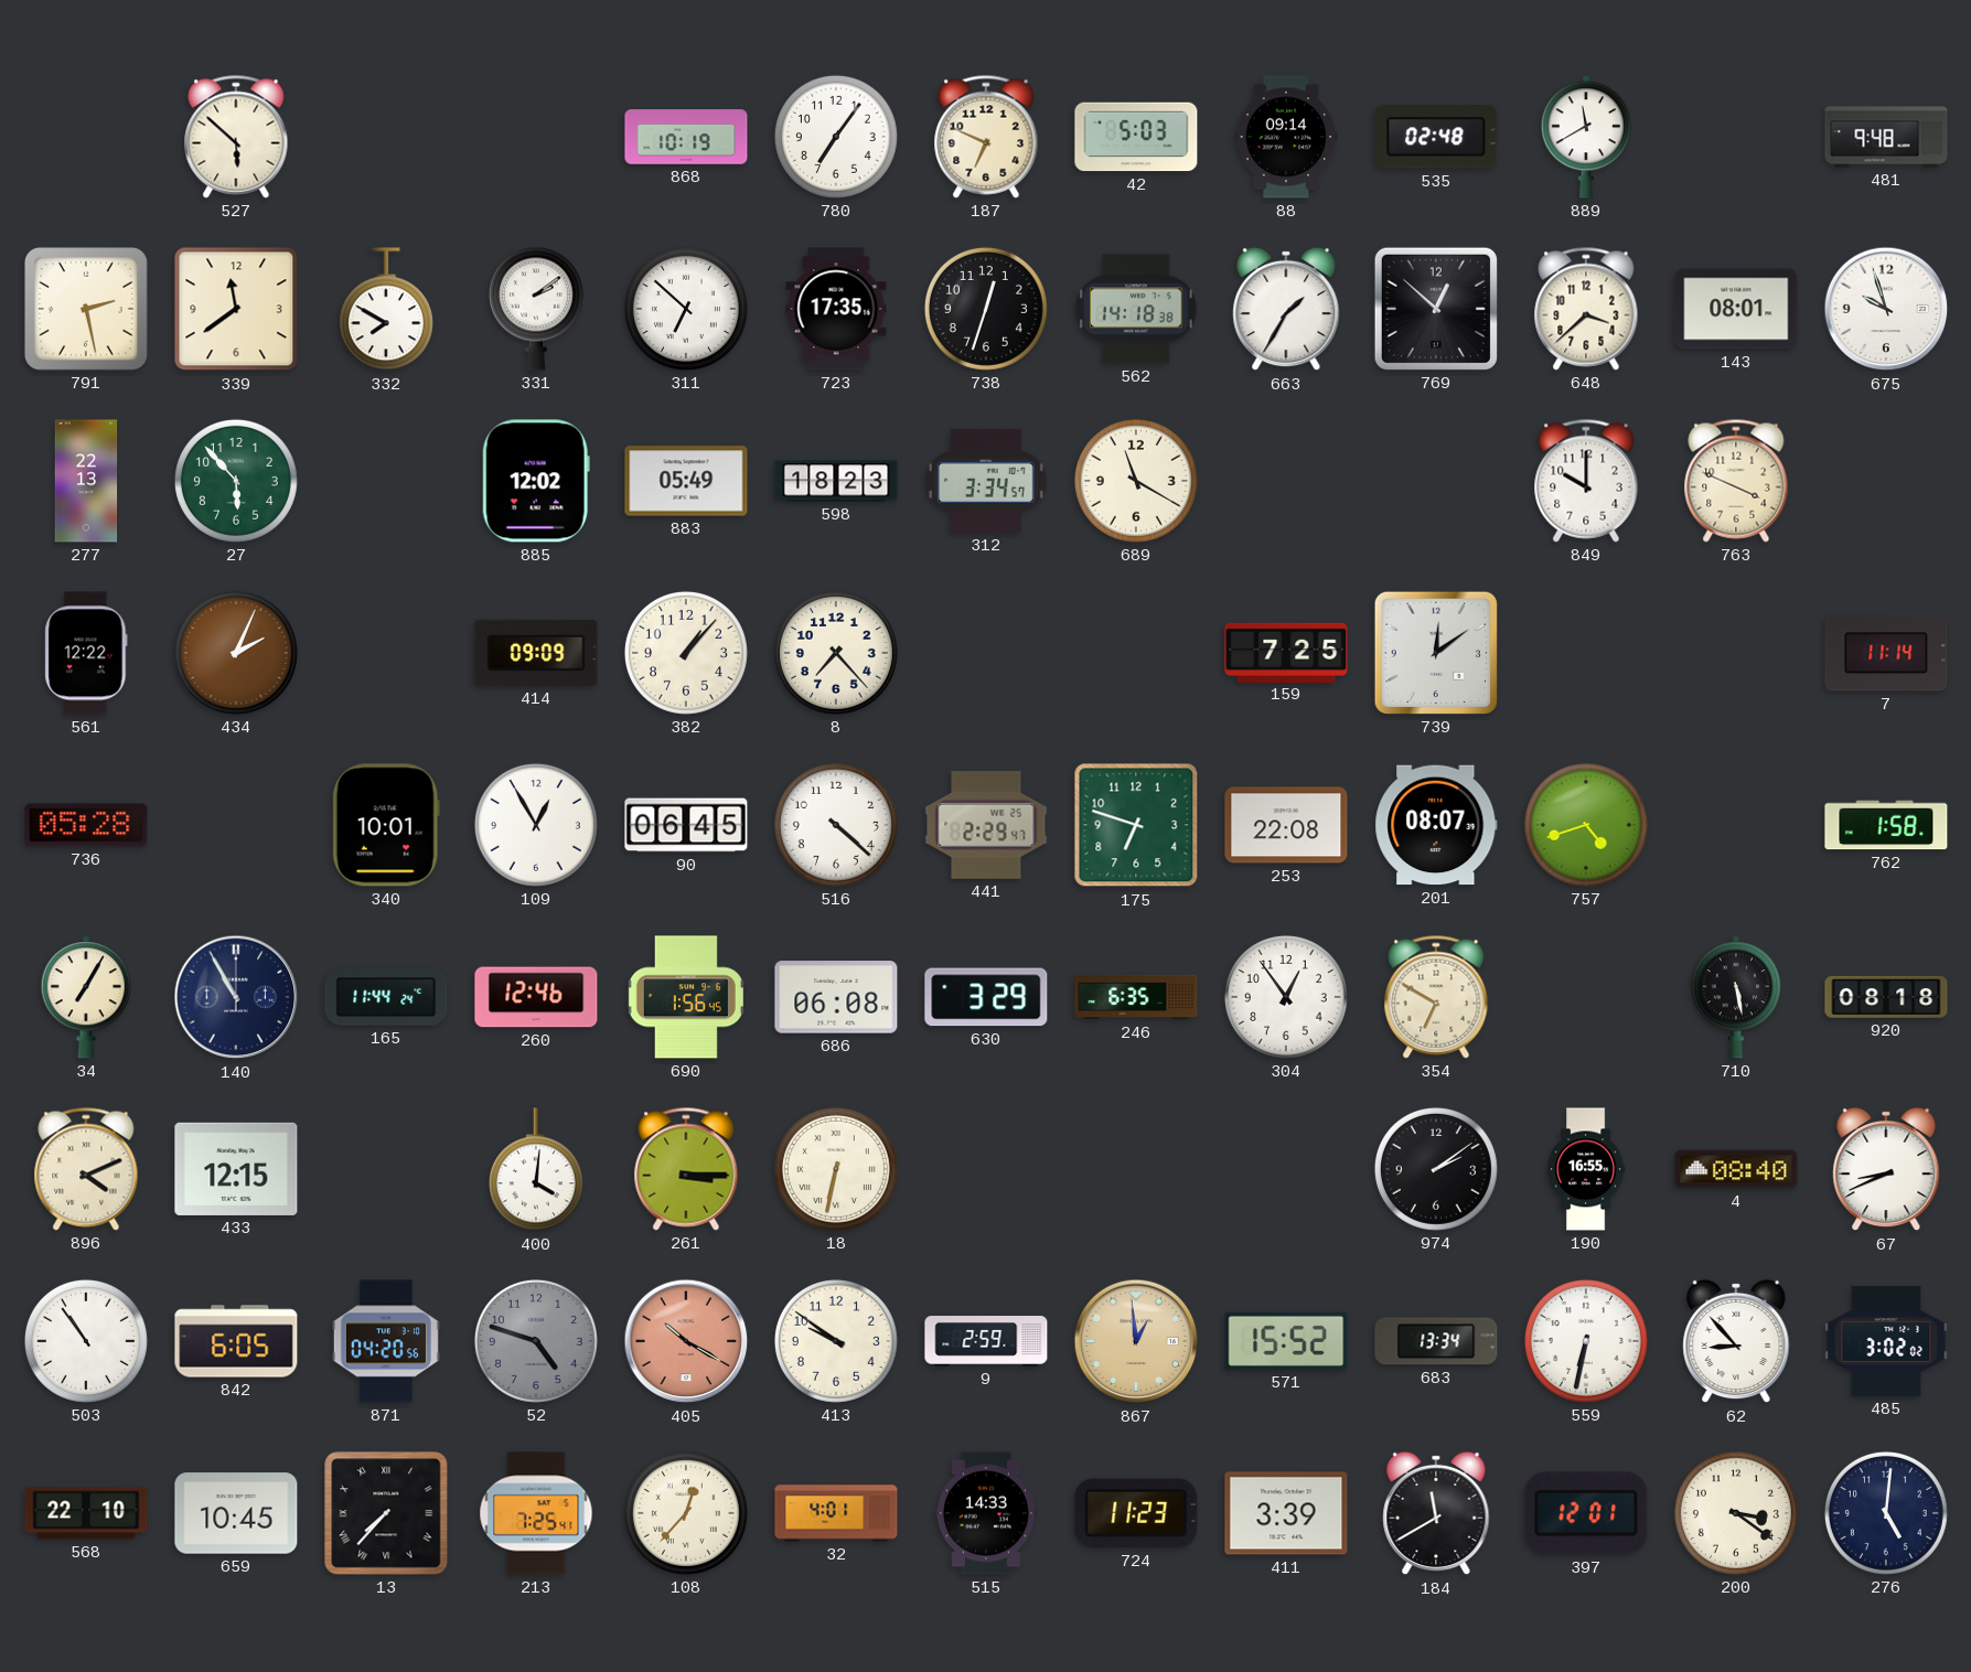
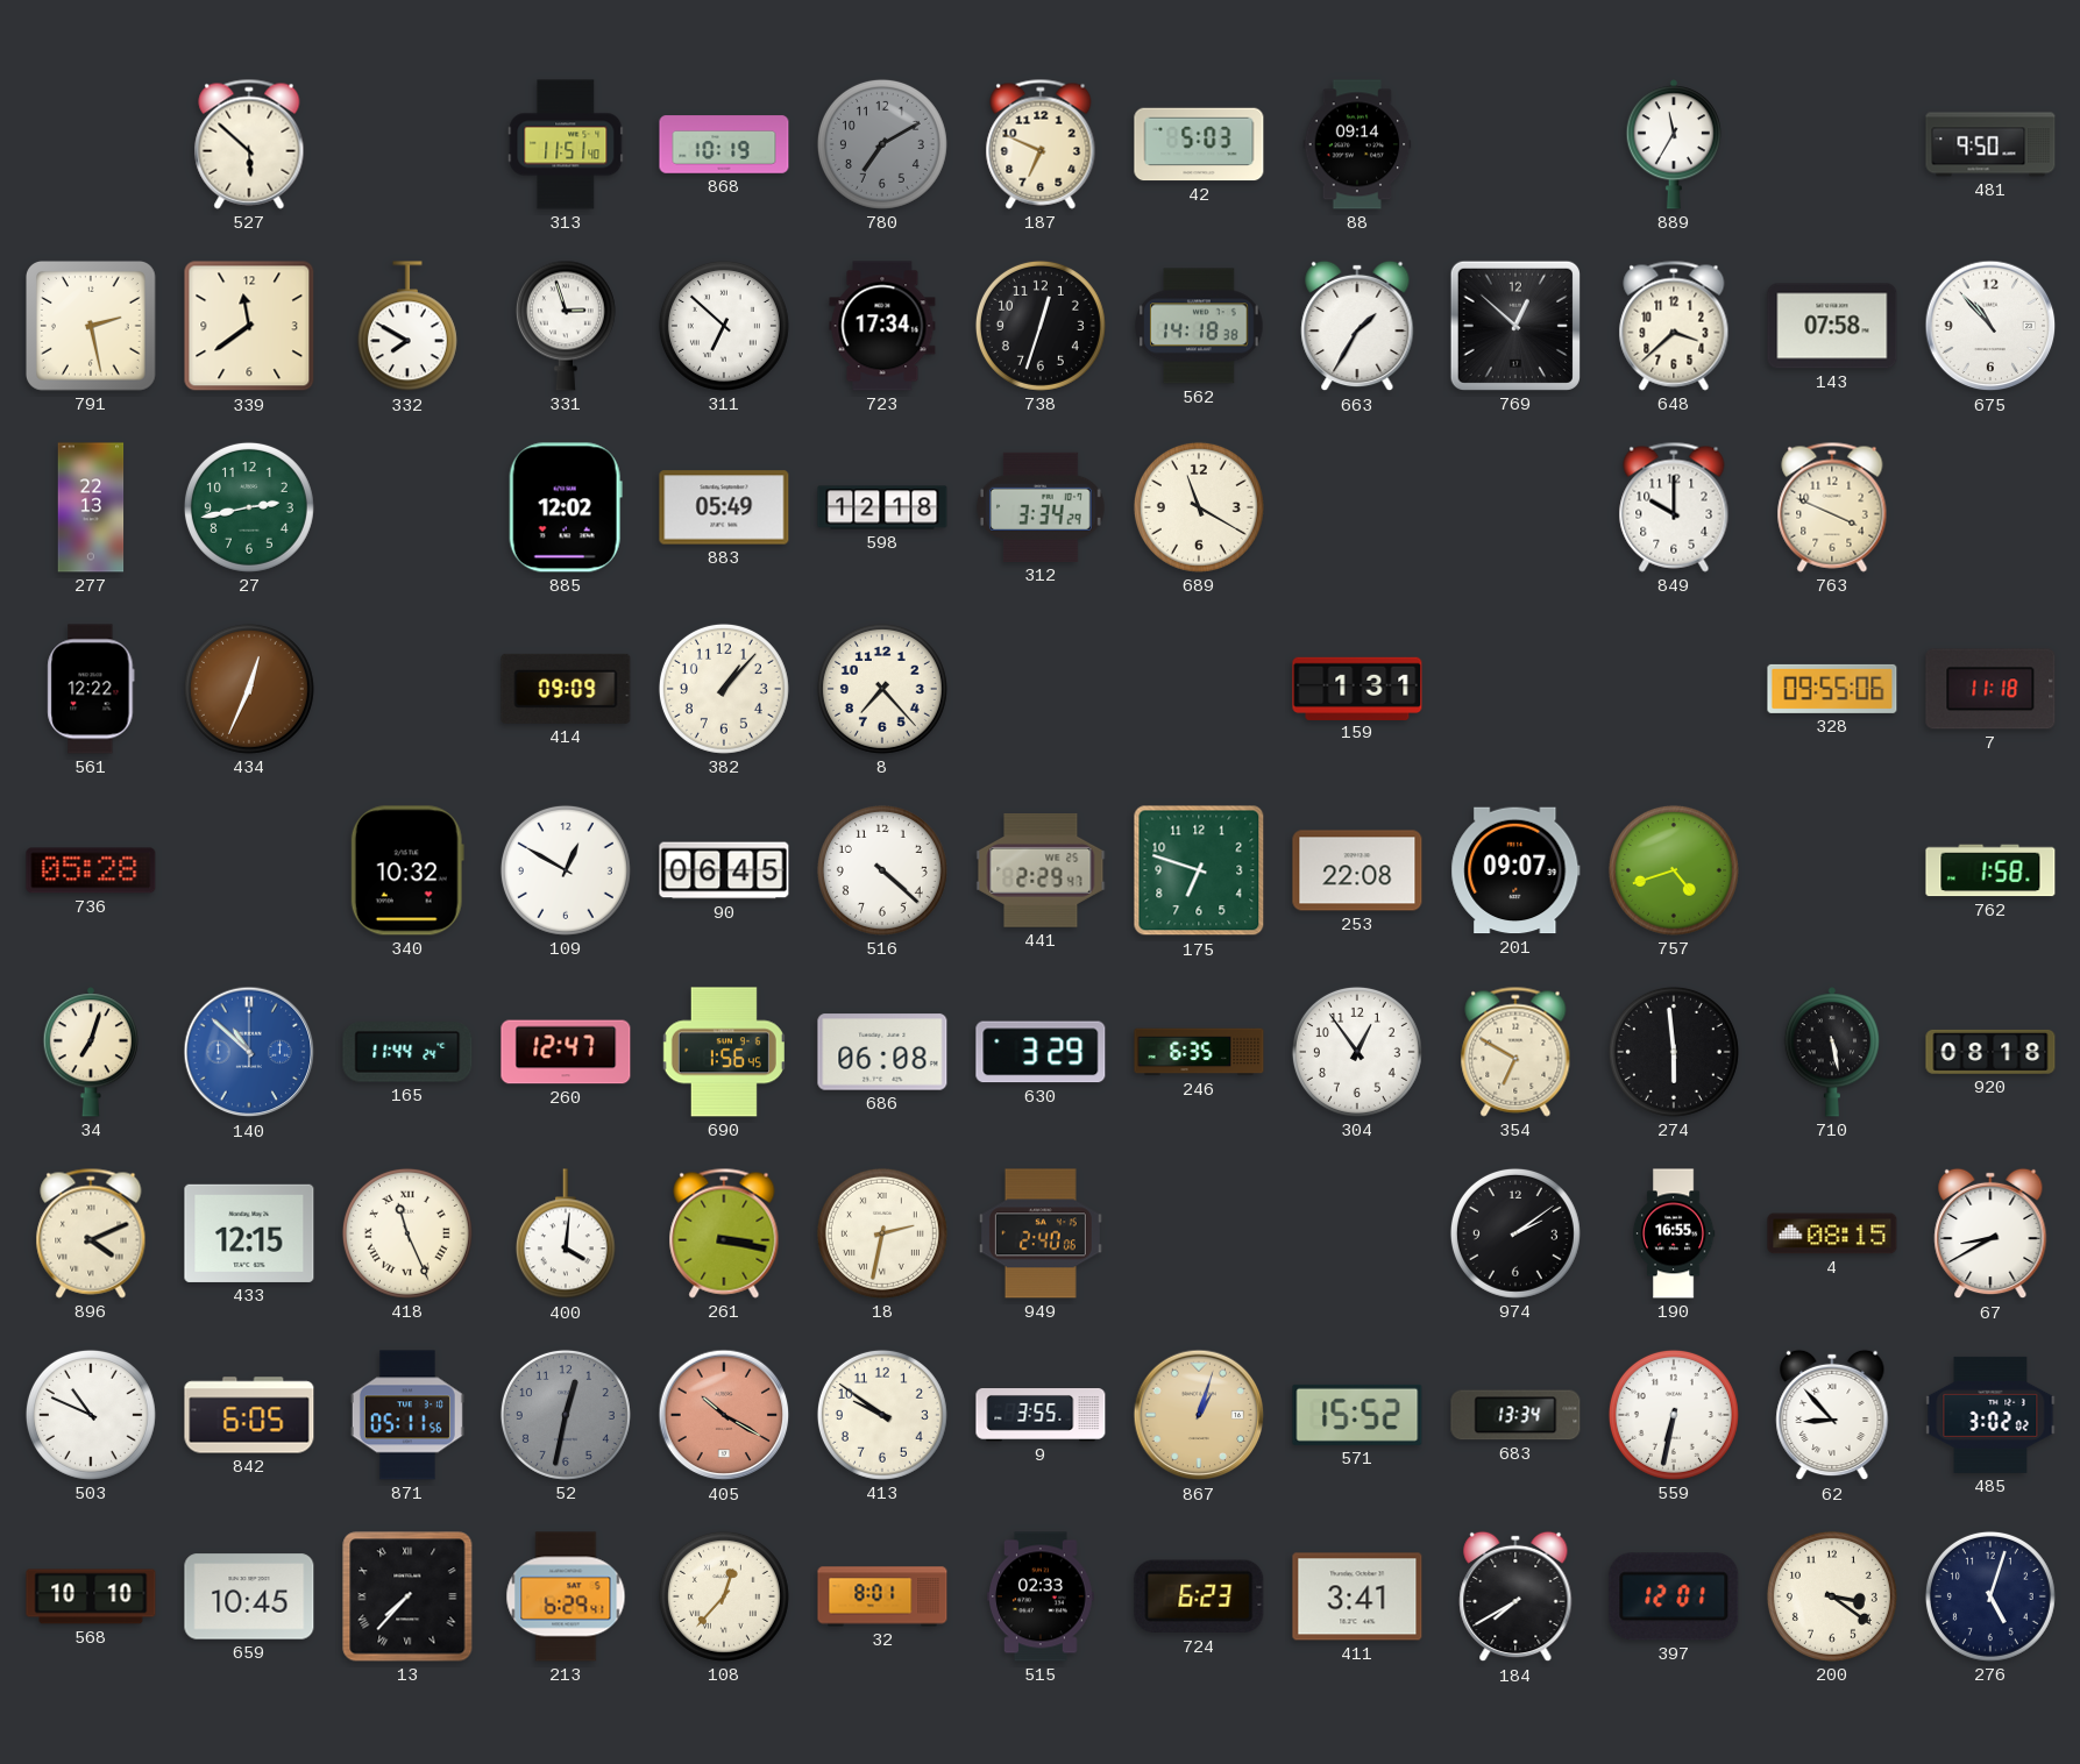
313: none -> 11:51 (566, 144)
780: 7:06 -> 7:10 (882, 144)
780 dial: white -> grey (882, 144)
535: 02:48 -> none (1436, 137)
889: 11:40 -> 11:35 (1673, 144)
481: 9:48 -> 9:50 (1990, 144)
331: 2:09 -> 2:57 (566, 326)
723: 17:35 -> 17:34 (882, 326)
143: 08:01 -> 07:58 (1832, 326)
675: 9:57 -> 10:53 (1990, 326)
27: 5:53 -> 2:43 (249, 507)
598: 18:23 -> 12:18 (882, 507)
312: 3:34:57 -> 3:34:29 (1042, 507)
434: 2:04 -> 12:34 (249, 689)
159: 7:25 -> 1:31 (1357, 688)
739: 12:09 -> none (1436, 653)
328: none -> 09:55 (1832, 689)
7: 11:14 -> 11:18 (1990, 689)
340: 10:01 -> 10:32 (407, 870)
109: 12:55 -> 12:50 (566, 870)
201: 08:07 -> 09:07 (1515, 870)
34: 7:05 -> 7:03 (90, 1052)
140: 10:55 -> 10:52 (249, 1052)
140 dial: navy -> blue (249, 1052)
260: 12:46 -> 12:47 (566, 1052)
274: none -> 5:59 (1674, 1052)
418: none -> 11:26 (407, 1233)
261: 3:15 -> 3:17 (724, 1233)
18: 6:32 -> 2:32 (882, 1233)
949: none -> 2:40 (1041, 1233)
4: 08:40 -> 08:15 (1832, 1233)
67: 8:41 -> 8:40 (1990, 1233)
503: 10:54 -> 10:49 (91, 1415)
871: 04:20 -> 05:11 (407, 1415)
52: 4:48 -> 12:32 (566, 1415)
9: 2:59 -> 3:55 (1041, 1416)
867: 12:59 -> 1:03 (1199, 1415)
568: 22:10 -> 10:10 (91, 1596)
213: 7:25 -> 6:29 (566, 1596)
32: 4:01 -> 8:01 (882, 1596)
515: 14:33 -> 02:33 (1042, 1596)
724: 11:23 -> 6:23 (1199, 1596)
411: 3:39 -> 3:41 (1357, 1596)
184: 11:40 -> 7:40 (1515, 1596)
276: 5:01 -> 5:03 (1990, 1596)
